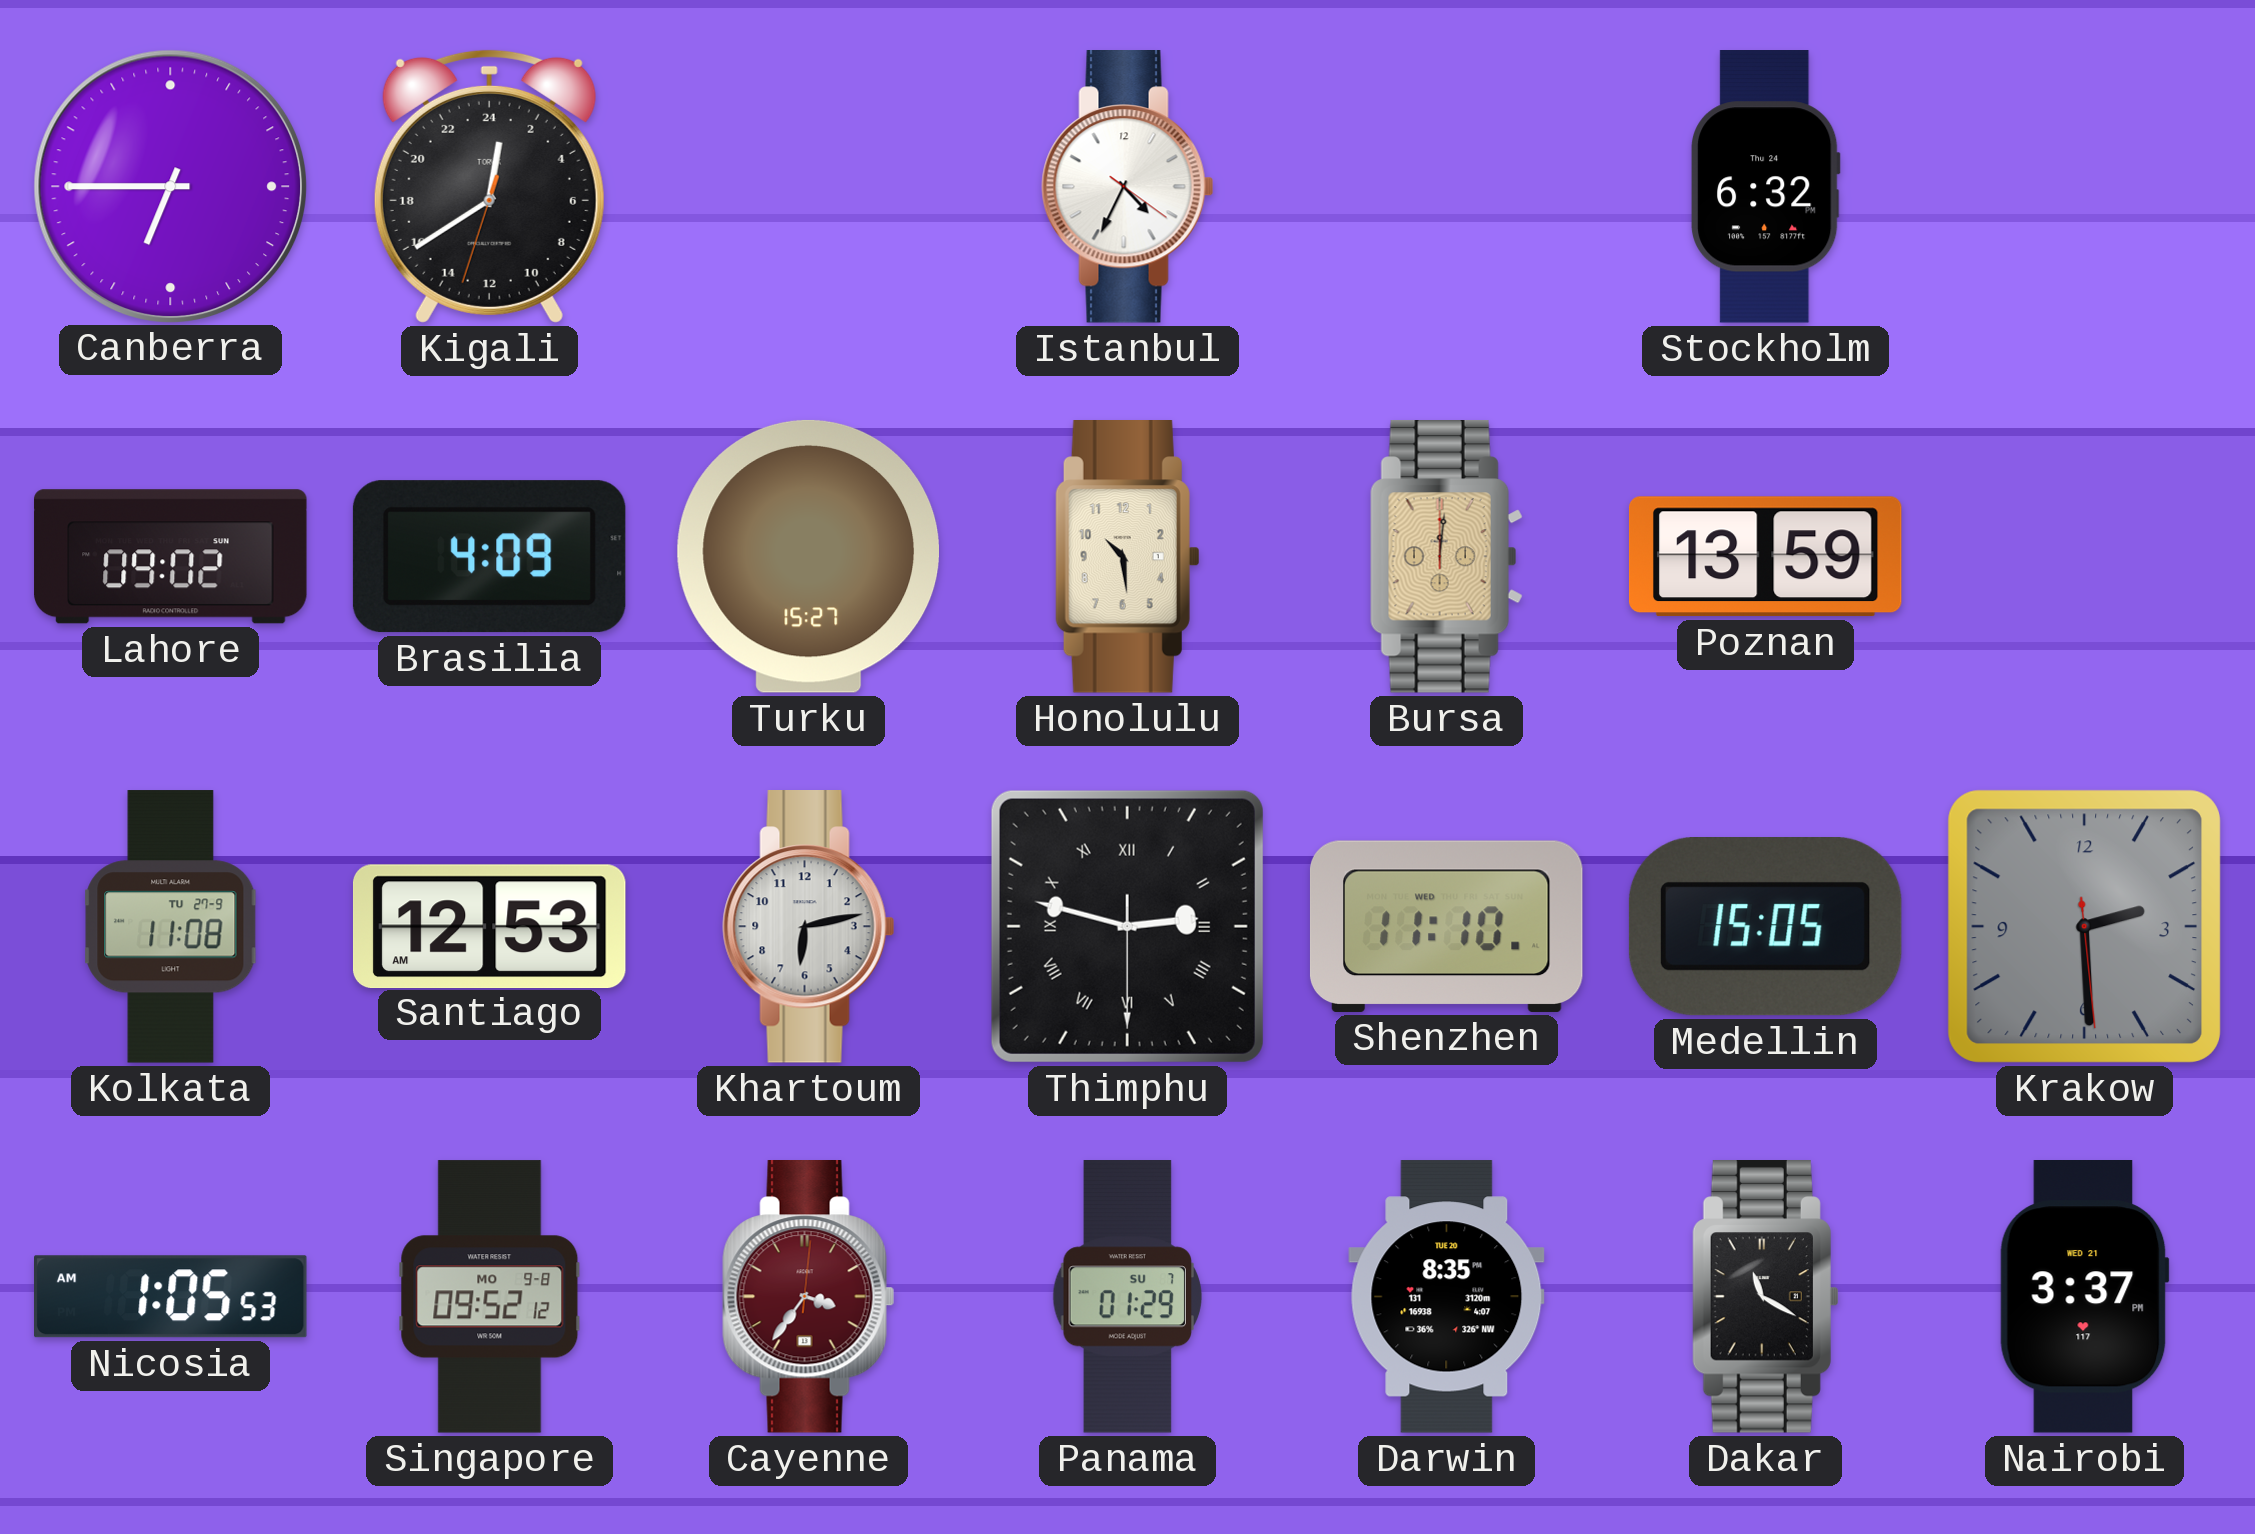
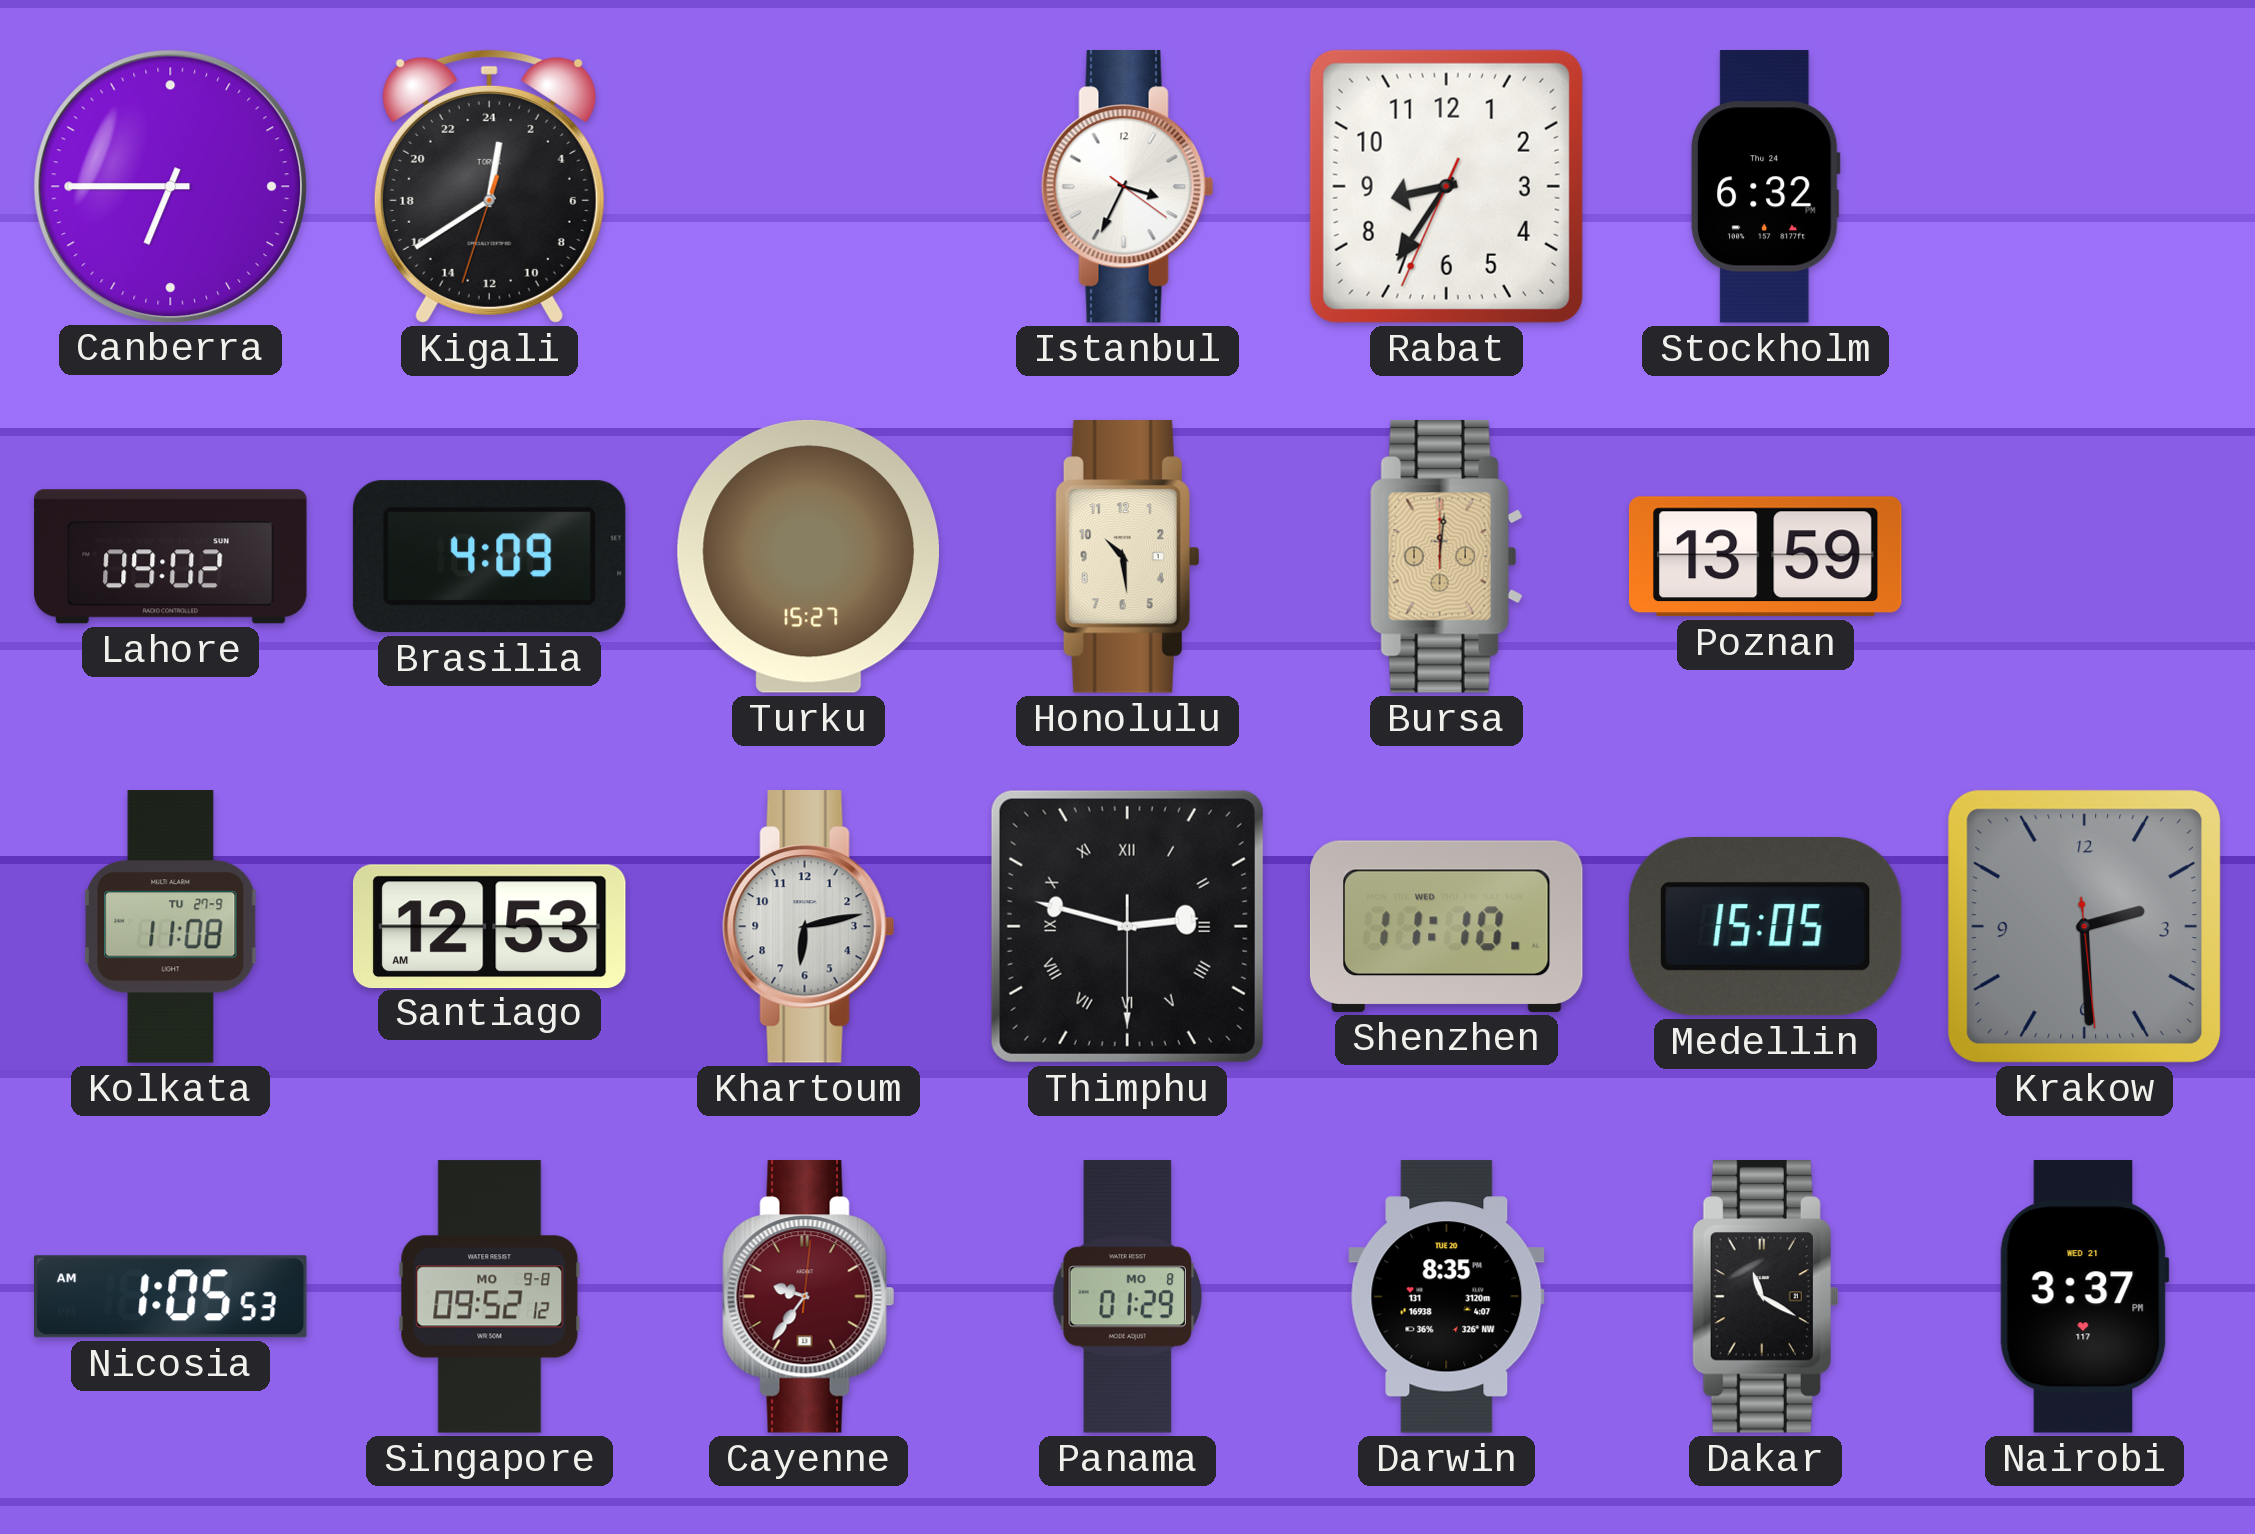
Istanbul: 4:34 -> 3:34 (1128, 187)
Rabat: none -> 8:35 (1446, 186)
Cayenne: 3:36 -> 9:36 (809, 1297)
Panama date: SU 7 -> MO 8 (1127, 1297)
